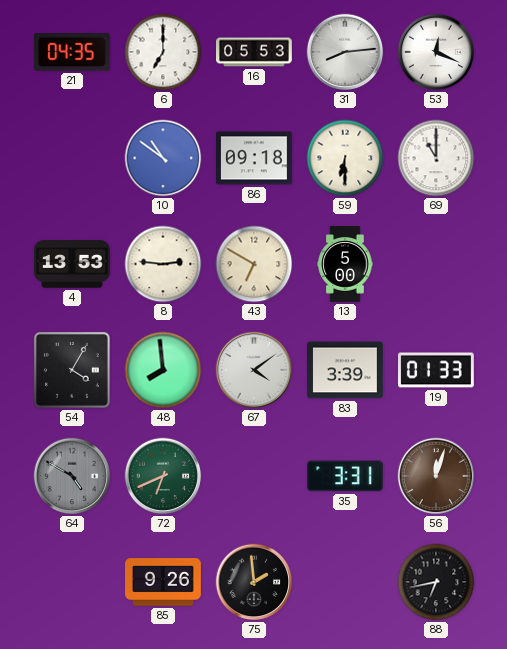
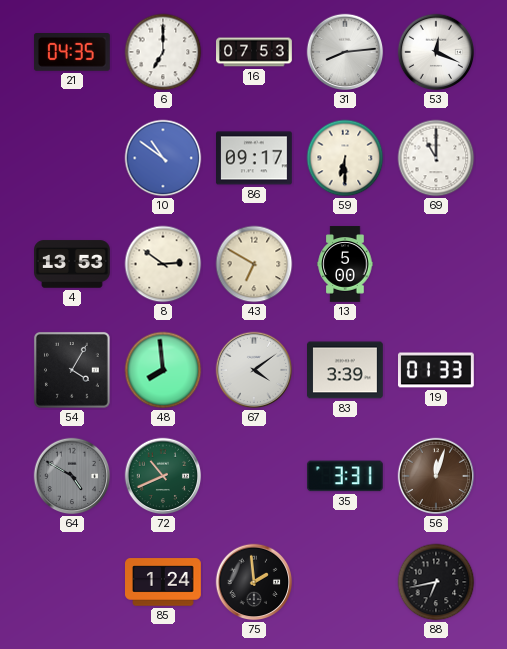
16: 05:53 -> 07:53 (255, 52)
86: 09:18 -> 09:17 (255, 158)
8: 2:46 -> 2:51 (163, 264)
72: 6:41 -> 10:41 (163, 476)
85: 9:26 -> 1:24 (164, 582)
